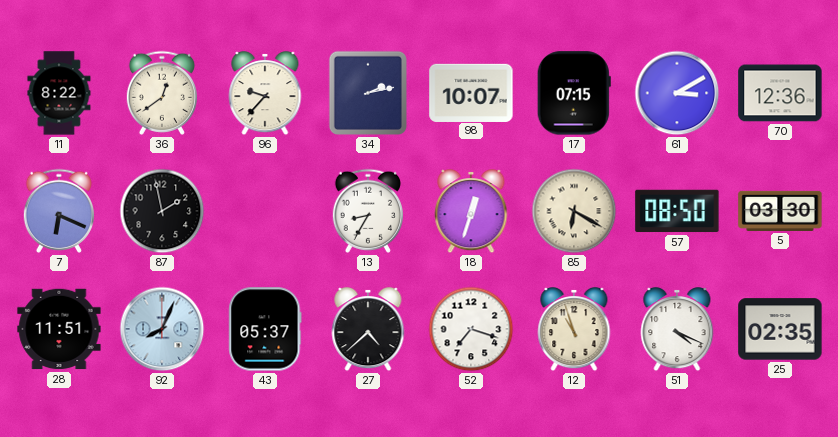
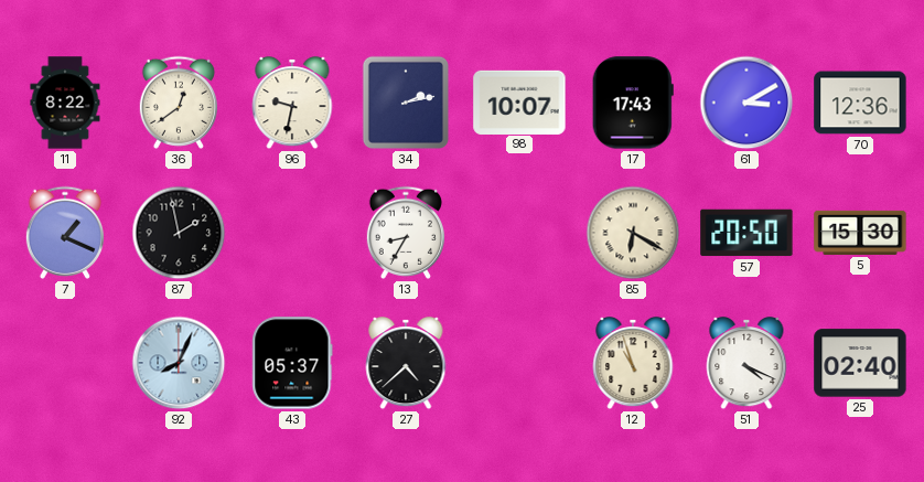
96: 9:37 -> 9:32 (292, 104)
17: 07:15 -> 17:43 (633, 103)
7: 6:19 -> 1:19 (65, 233)
18: 12:33 -> none (471, 212)
57: 08:50 -> 20:50 (746, 233)
5: 03:30 -> 15:30 (860, 233)
28: 11:51 -> none (59, 329)
52: 7:18 -> none (471, 329)
25: 02:35 -> 02:40 (860, 363)
